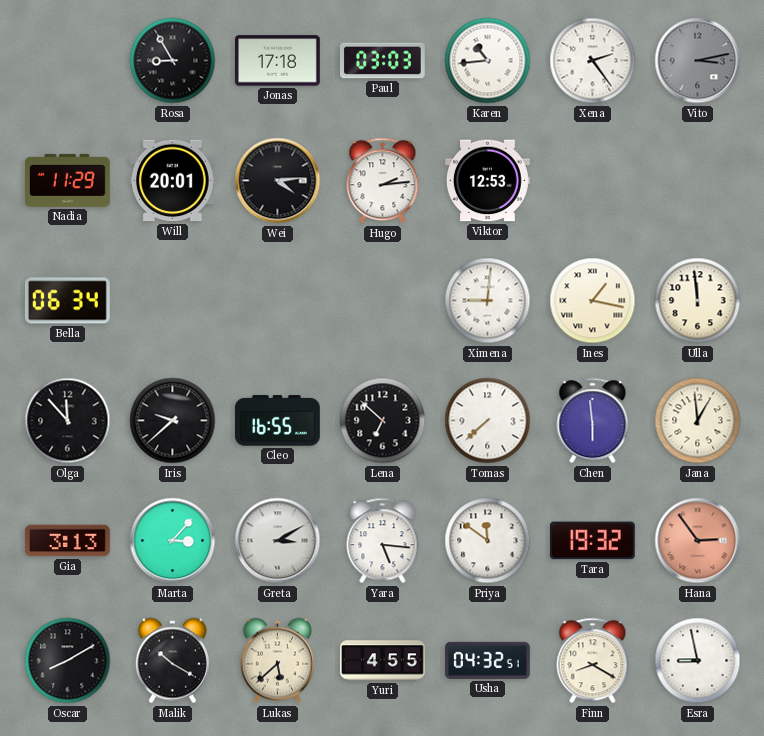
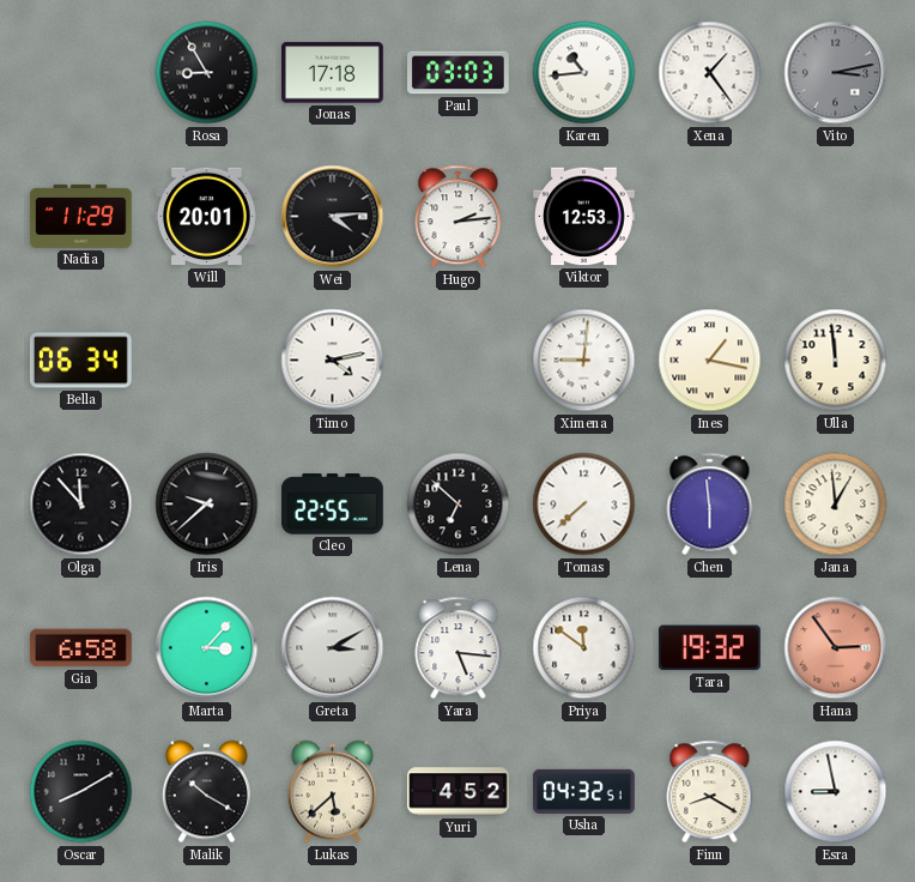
Xena: 2:24 -> 1:24 (710, 73)
Timo: none -> 4:13 (333, 361)
Cleo: 16:55 -> 22:55 (332, 505)
Gia: 3:13 -> 6:58 (80, 648)
Yuri: 4:55 -> 4:52 (459, 792)
